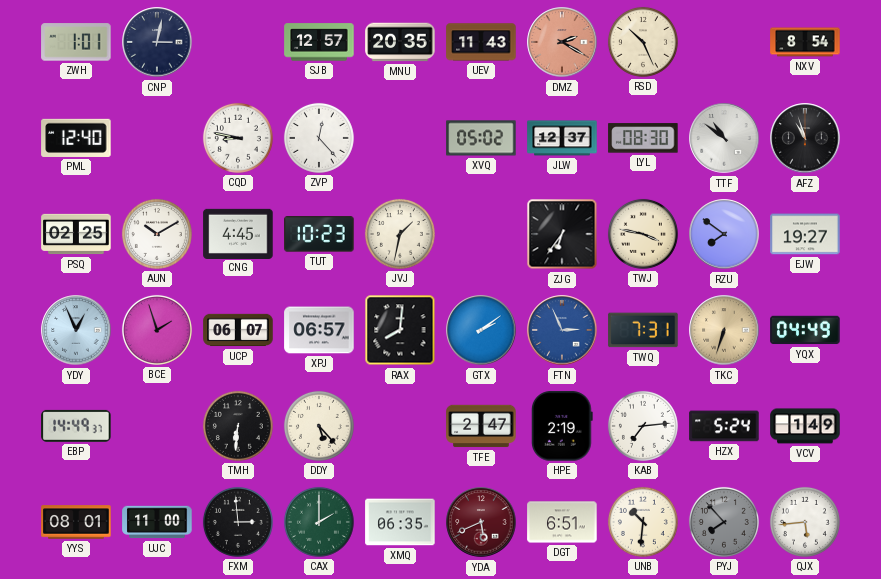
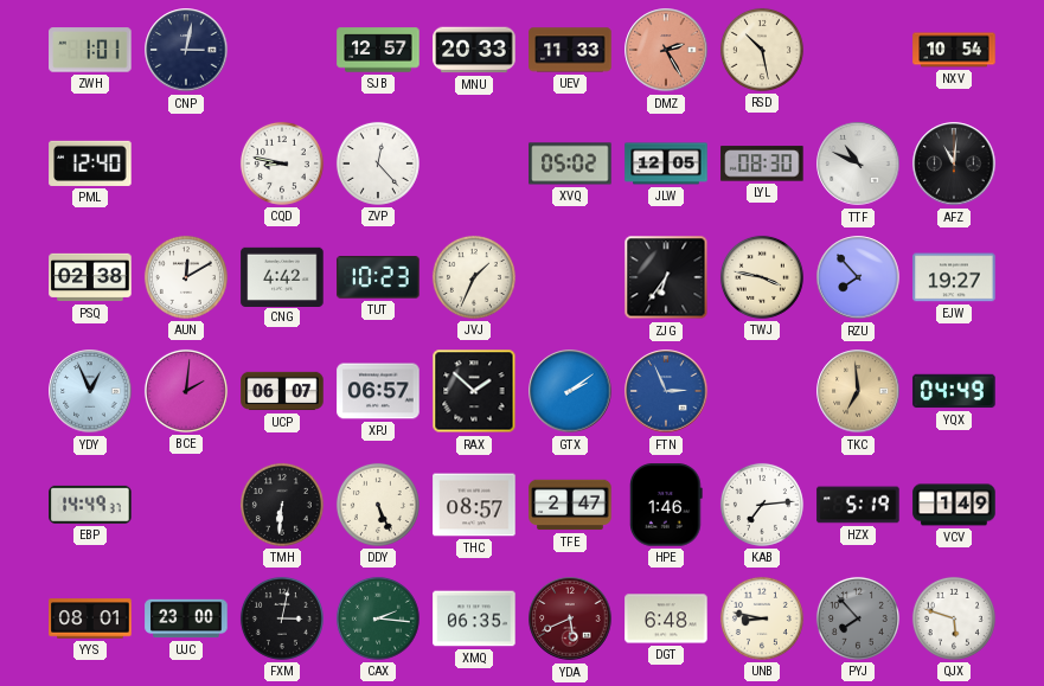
MNU: 20:35 -> 20:33 (474, 50)
UEV: 11:43 -> 11:33 (570, 50)
DMZ: 2:20 -> 2:25 (666, 50)
RSD: 10:26 -> 10:28 (762, 50)
NXV: 8:54 -> 10:54 (954, 50)
JLW: 12:37 -> 12:05 (666, 164)
TTF: 10:51 -> 10:49 (858, 164)
AFZ: 10:57 -> 11:01 (954, 164)
PSQ: 02:25 -> 02:38 (90, 277)
AUN: 10:10 -> 12:10 (186, 277)
CNG: 4:45 -> 4:42 (282, 276)
JVJ: 1:32 -> 1:34 (474, 277)
RZU: 7:51 -> 7:53 (858, 277)
BCE: 1:57 -> 2:01 (186, 391)
RAX: 8:01 -> 1:52 (474, 391)
TWQ: 7:31 -> none (643, 330)
TKC: 6:33 -> 6:59 (858, 391)
DDY: 5:23 -> 5:26 (378, 505)
THC: none -> 08:57 (474, 505)
HPE: 2:19 -> 1:46 (667, 505)
HZX: 5:24 -> 5:19 (858, 505)
UJC: 11:00 -> 23:00 (186, 618)
FXM: 2:59 -> 3:02 (282, 618)
CAX: 2:00 -> 2:16 (378, 618)
DGT: 6:51 -> 6:48 (666, 618)
UNB: 10:31 -> 8:47 (762, 618)
QJX: 5:44 -> 5:48 (954, 618)
